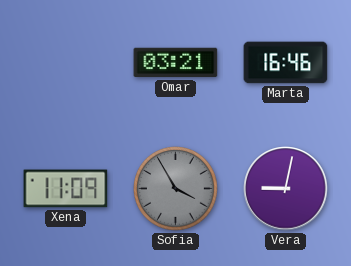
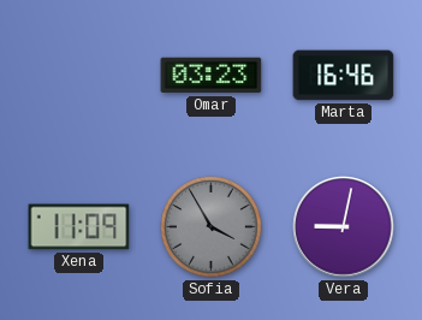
Omar: 03:21 -> 03:23 (212, 76)
